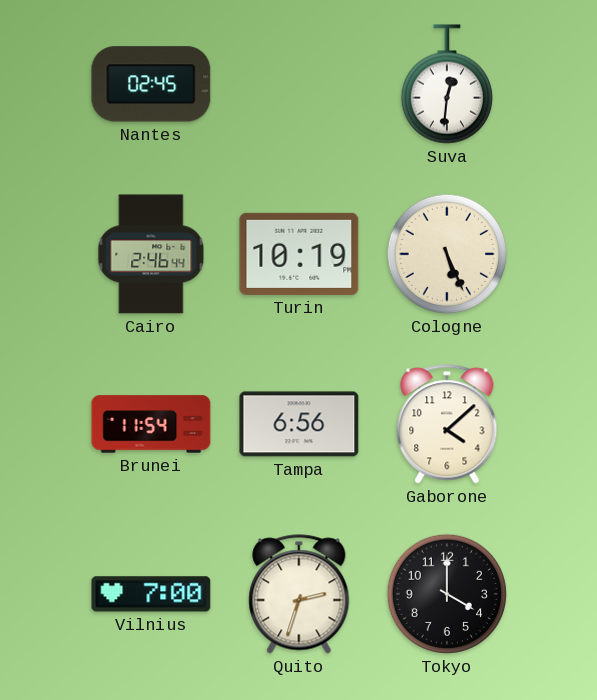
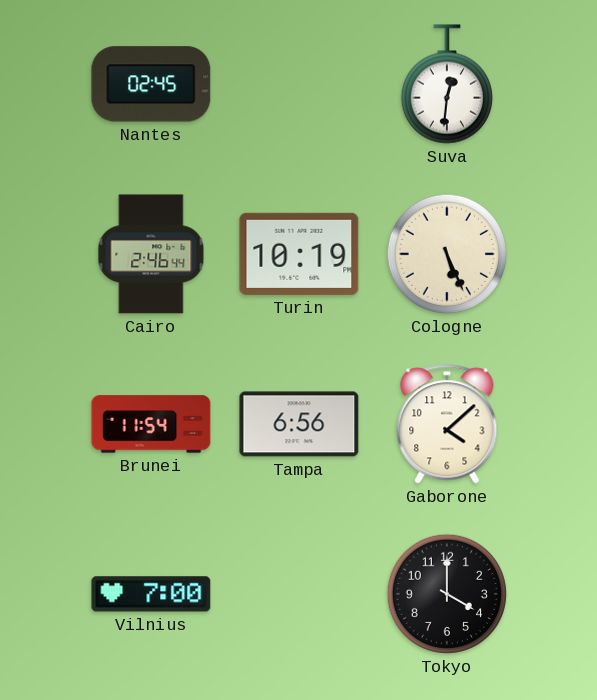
Quito: 2:33 -> none (299, 594)
